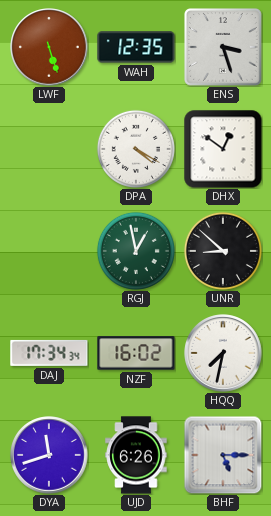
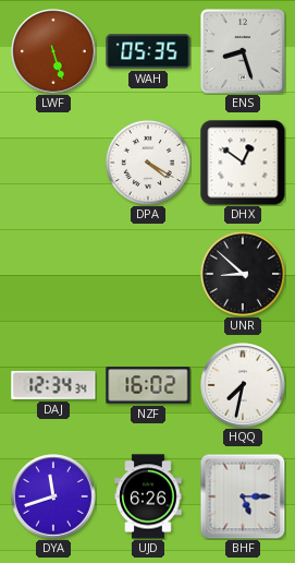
WAH: 12:35 -> 05:35 (148, 51)
ENS: 3:27 -> 8:27 (244, 52)
RGJ: 12:58 -> none (136, 251)
DAJ: 17:34 -> 12:34 (53, 385)
